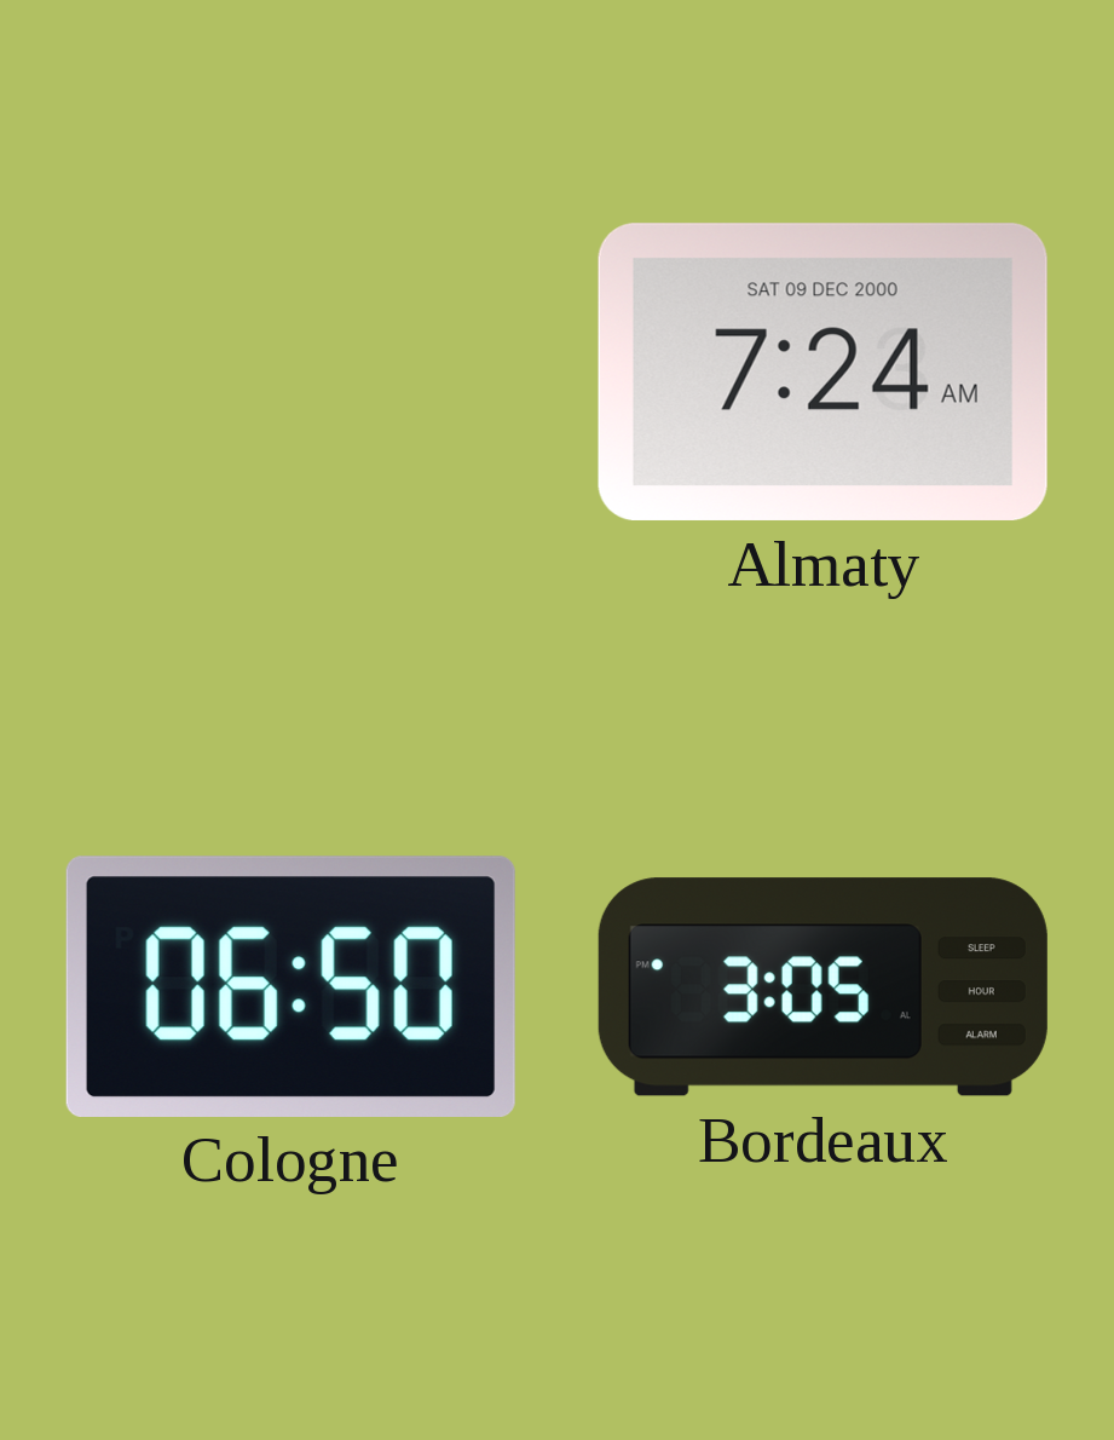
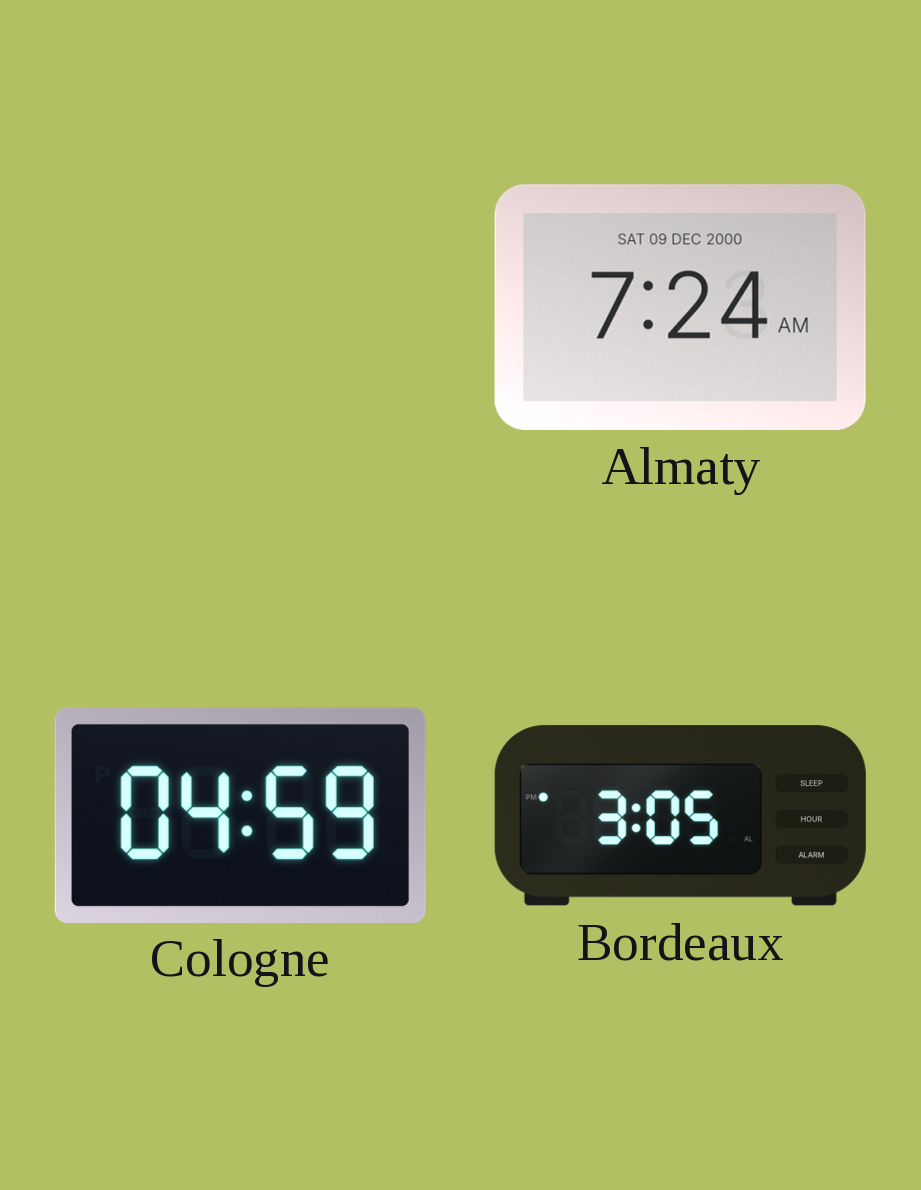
Cologne: 06:50 -> 04:59 (240, 815)
